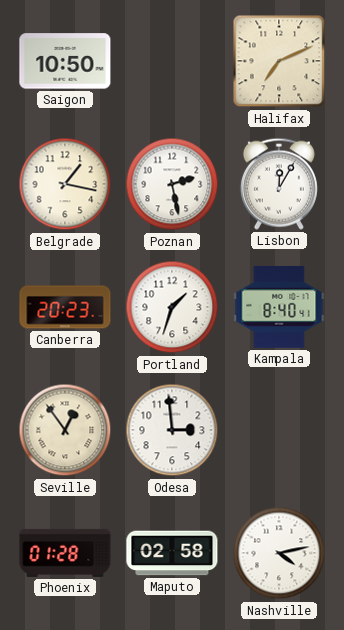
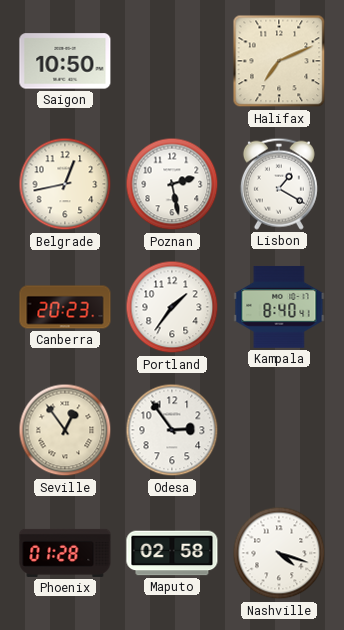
Belgrade: 1:17 -> 12:43 (65, 184)
Lisbon: 12:05 -> 1:20 (279, 184)
Portland: 1:33 -> 1:36 (172, 307)
Odesa: 2:59 -> 2:54 (172, 430)
Nashville: 4:13 -> 4:18 (279, 553)
